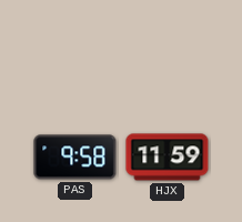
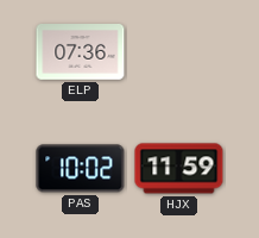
ELP: none -> 07:36 (81, 52)
PAS: 9:58 -> 10:02 (81, 169)
